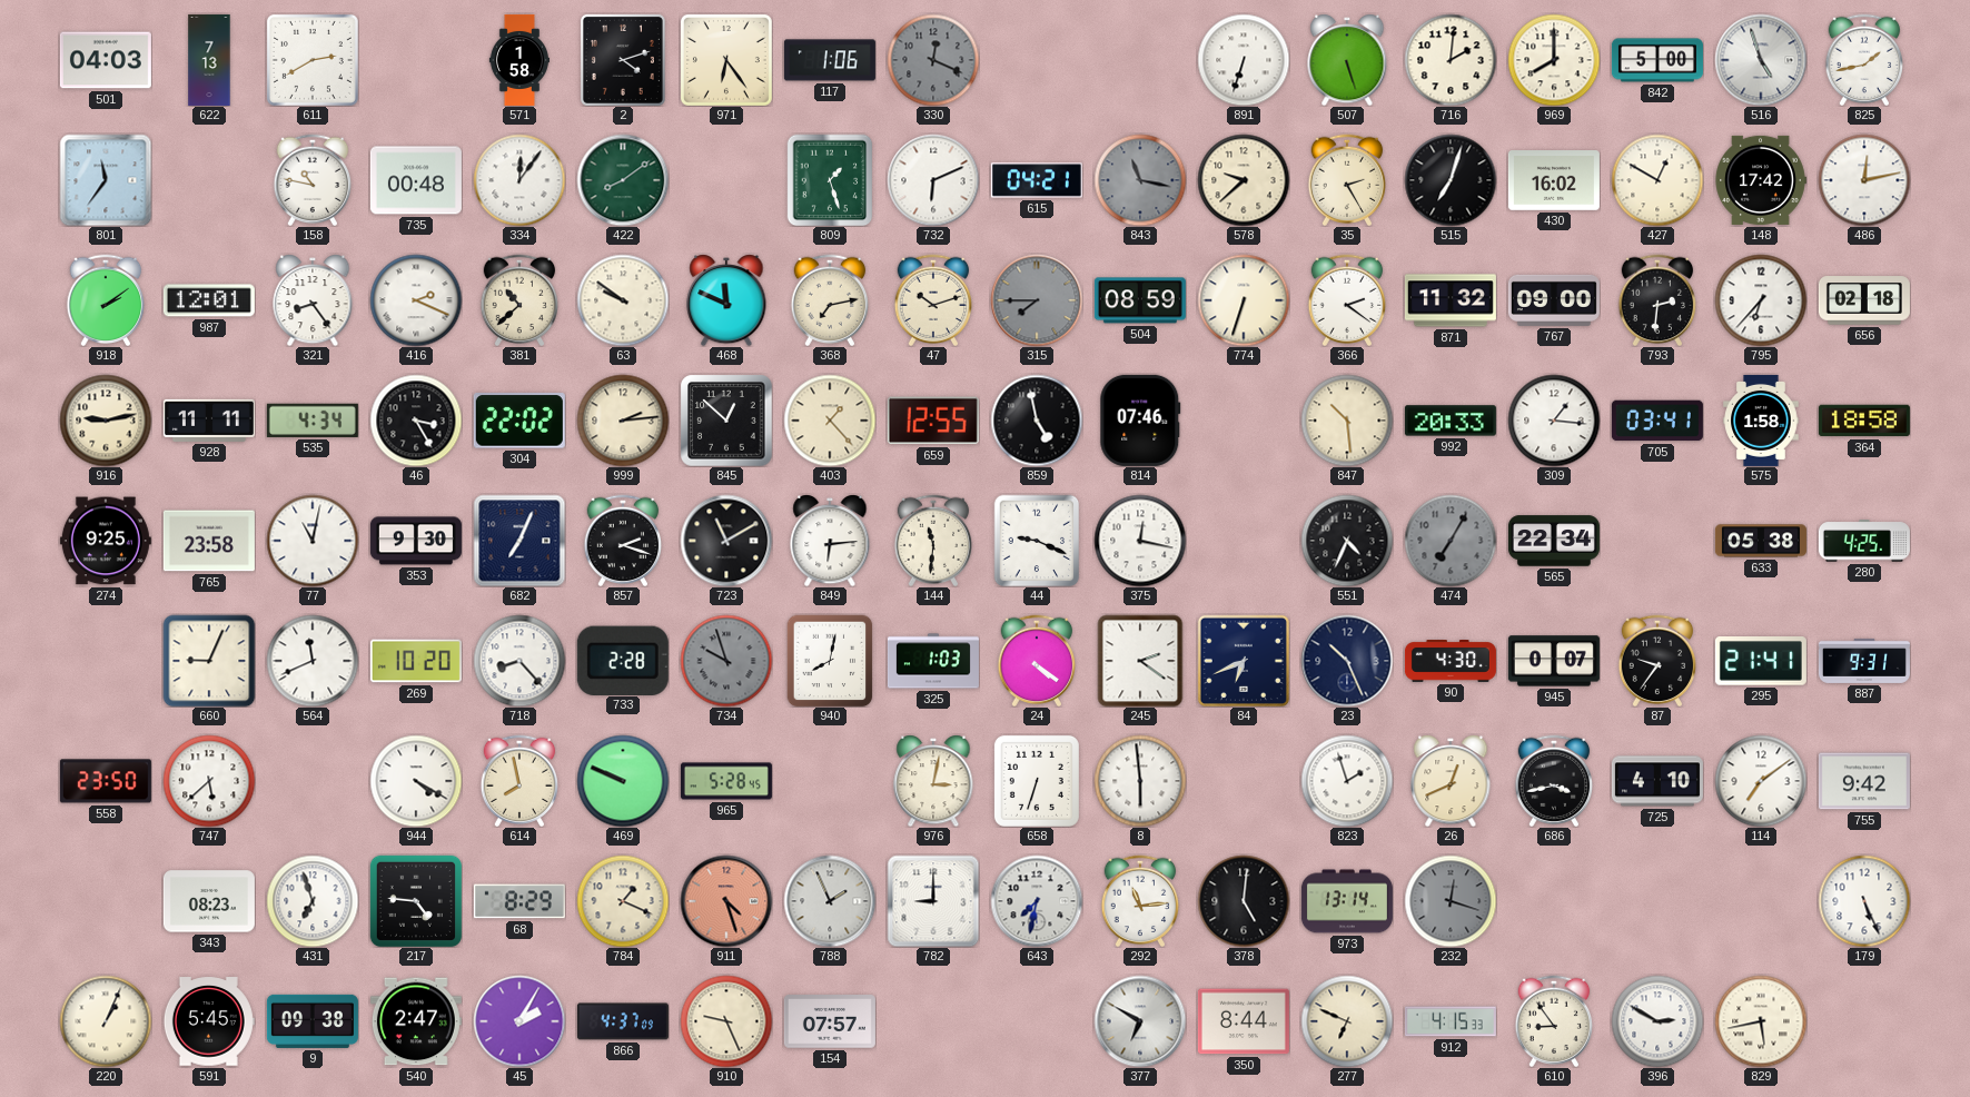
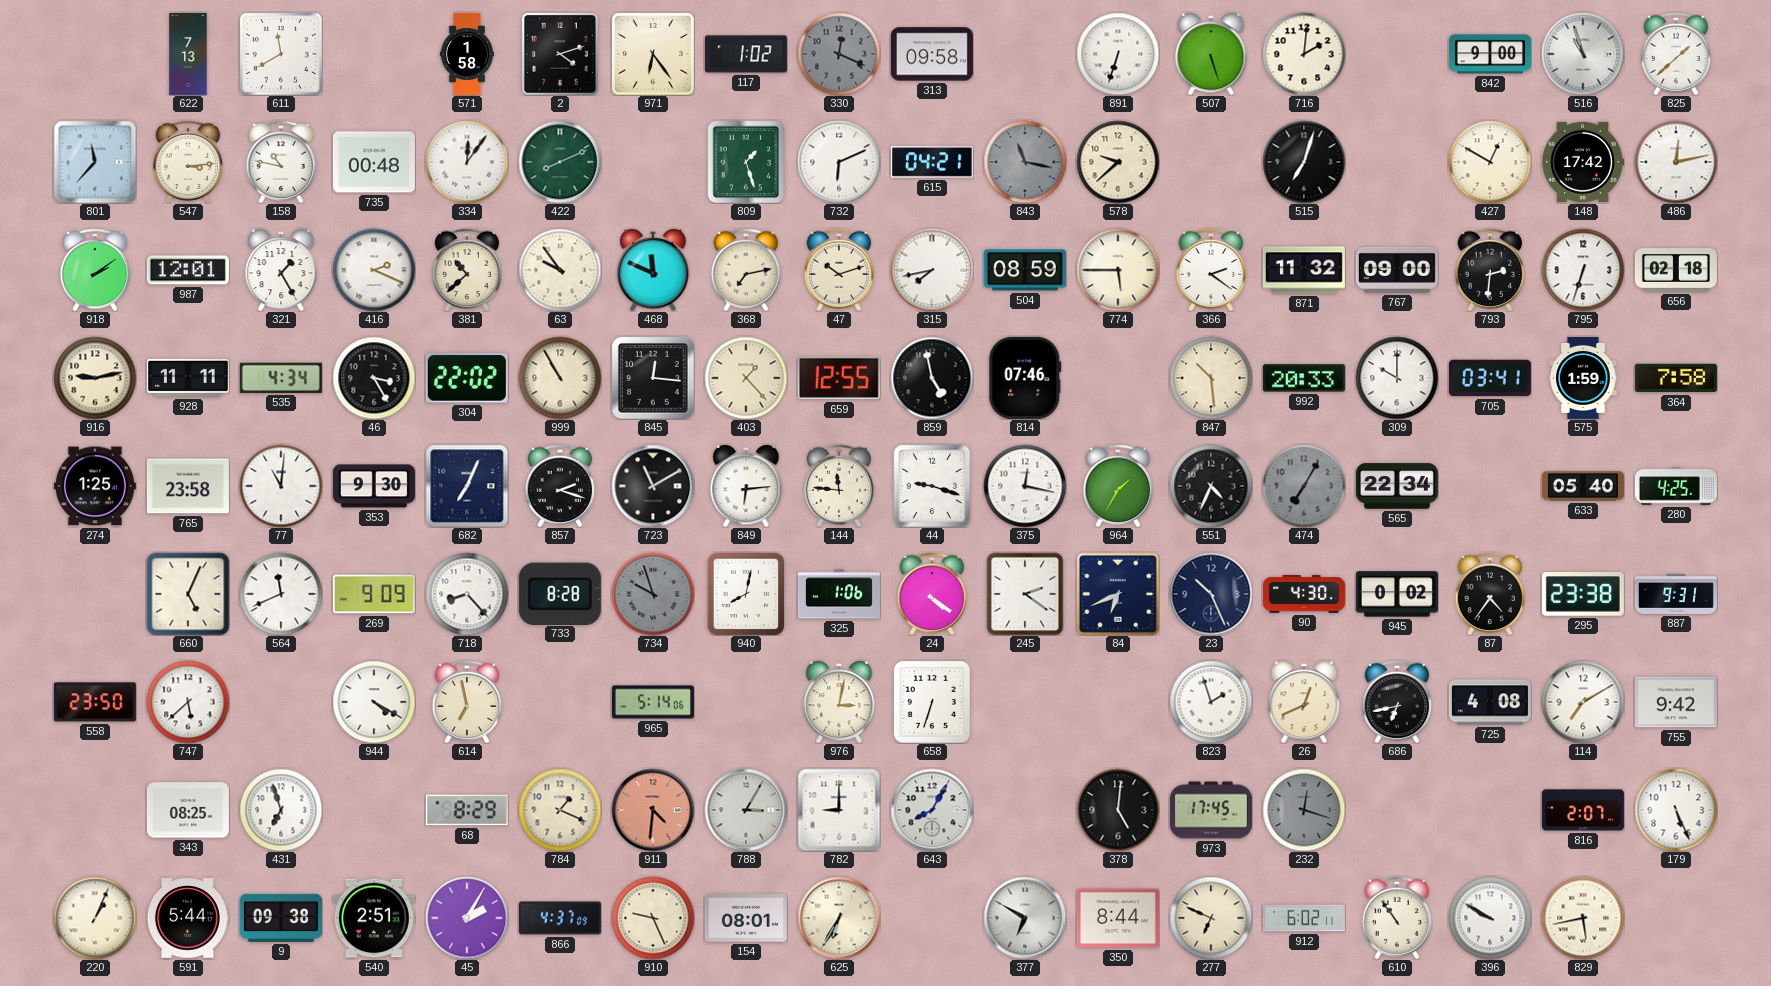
501: 04:03 -> none (106, 60)
611: 2:40 -> 11:40 (281, 54)
117: 1:06 -> 1:02 (746, 54)
313: none -> 09:58 (932, 54)
969: 8:00 -> none (1554, 60)
842: 5:00 -> 9:00 (1490, 54)
516: 4:57 -> 10:57 (1583, 54)
825: 1:43 -> 1:38 (1676, 54)
801: 11:36 -> 11:37 (95, 162)
547: none -> 3:14 (188, 162)
422: 8:09 -> 8:11 (560, 162)
35: 2:25 -> none (1347, 180)
430: 16:02 -> none (1554, 181)
321: 8:24 -> 1:25 (281, 270)
63: 9:51 -> 9:54 (560, 270)
315: 7:45 -> 7:43 (932, 270)
315 dial: grey -> white (932, 270)
774: 6:33 -> 5:45 (1118, 270)
795: 6:37 -> 6:33 (1583, 270)
999: 2:14 -> 10:55 (560, 378)
845: 12:52 -> 12:16 (653, 378)
309: 1:16 -> 10:00 (1397, 378)
575: 1:58 -> 1:59 (1583, 378)
364: 18:58 -> 7:58 (1676, 378)
274: 9:25 -> 1:25 (95, 486)
77: 11:02 -> 11:01 (281, 486)
144: 11:31 -> 11:46 (839, 486)
44: 9:19 -> 9:18 (932, 486)
964: none -> 1:35 (1118, 486)
633: 05:38 -> 05:40 (1583, 486)
660: 9:04 -> 5:04 (188, 594)
269: 10:20 -> 9:09 (374, 594)
733: 2:28 -> 8:28 (560, 593)
325: 1:03 -> 1:06 (839, 594)
945: 0:07 -> 0:02 (1397, 594)
87: 9:36 -> 4:36 (1490, 594)
295: 21:41 -> 23:38 (1583, 594)
614: 7:58 -> 6:58 (467, 702)
469: 9:49 -> none (623, 781)
965: 5:28 -> 5:14 (653, 702)
8: 5:59 -> none (1140, 781)
686: 3:43 -> 6:43 (1397, 702)
725: 4:10 -> 4:08 (1490, 702)
114: 7:09 -> 7:10 (1583, 702)
343: 08:23 -> 08:25 (188, 810)
217: 4:46 -> none (416, 901)
911: 4:27 -> 4:31 (653, 810)
788: 1:56 -> 3:05 (746, 810)
643: 7:32 -> 8:05 (932, 810)
292: 11:14 -> none (1140, 901)
973: 13:14 -> 17:45 (1211, 810)
816: none -> 2:07 (1583, 810)
591: 5:45 -> 5:44 (188, 918)
540: 2:47 -> 2:51 (374, 918)
154: 07:57 -> 08:01 (746, 918)
625: none -> 6:35 (839, 918)
912: 4:15 -> 6:02 (1304, 918)
610: 8:54 -> 10:54 (1397, 918)
396: 2:50 -> 9:50 (1490, 918)
